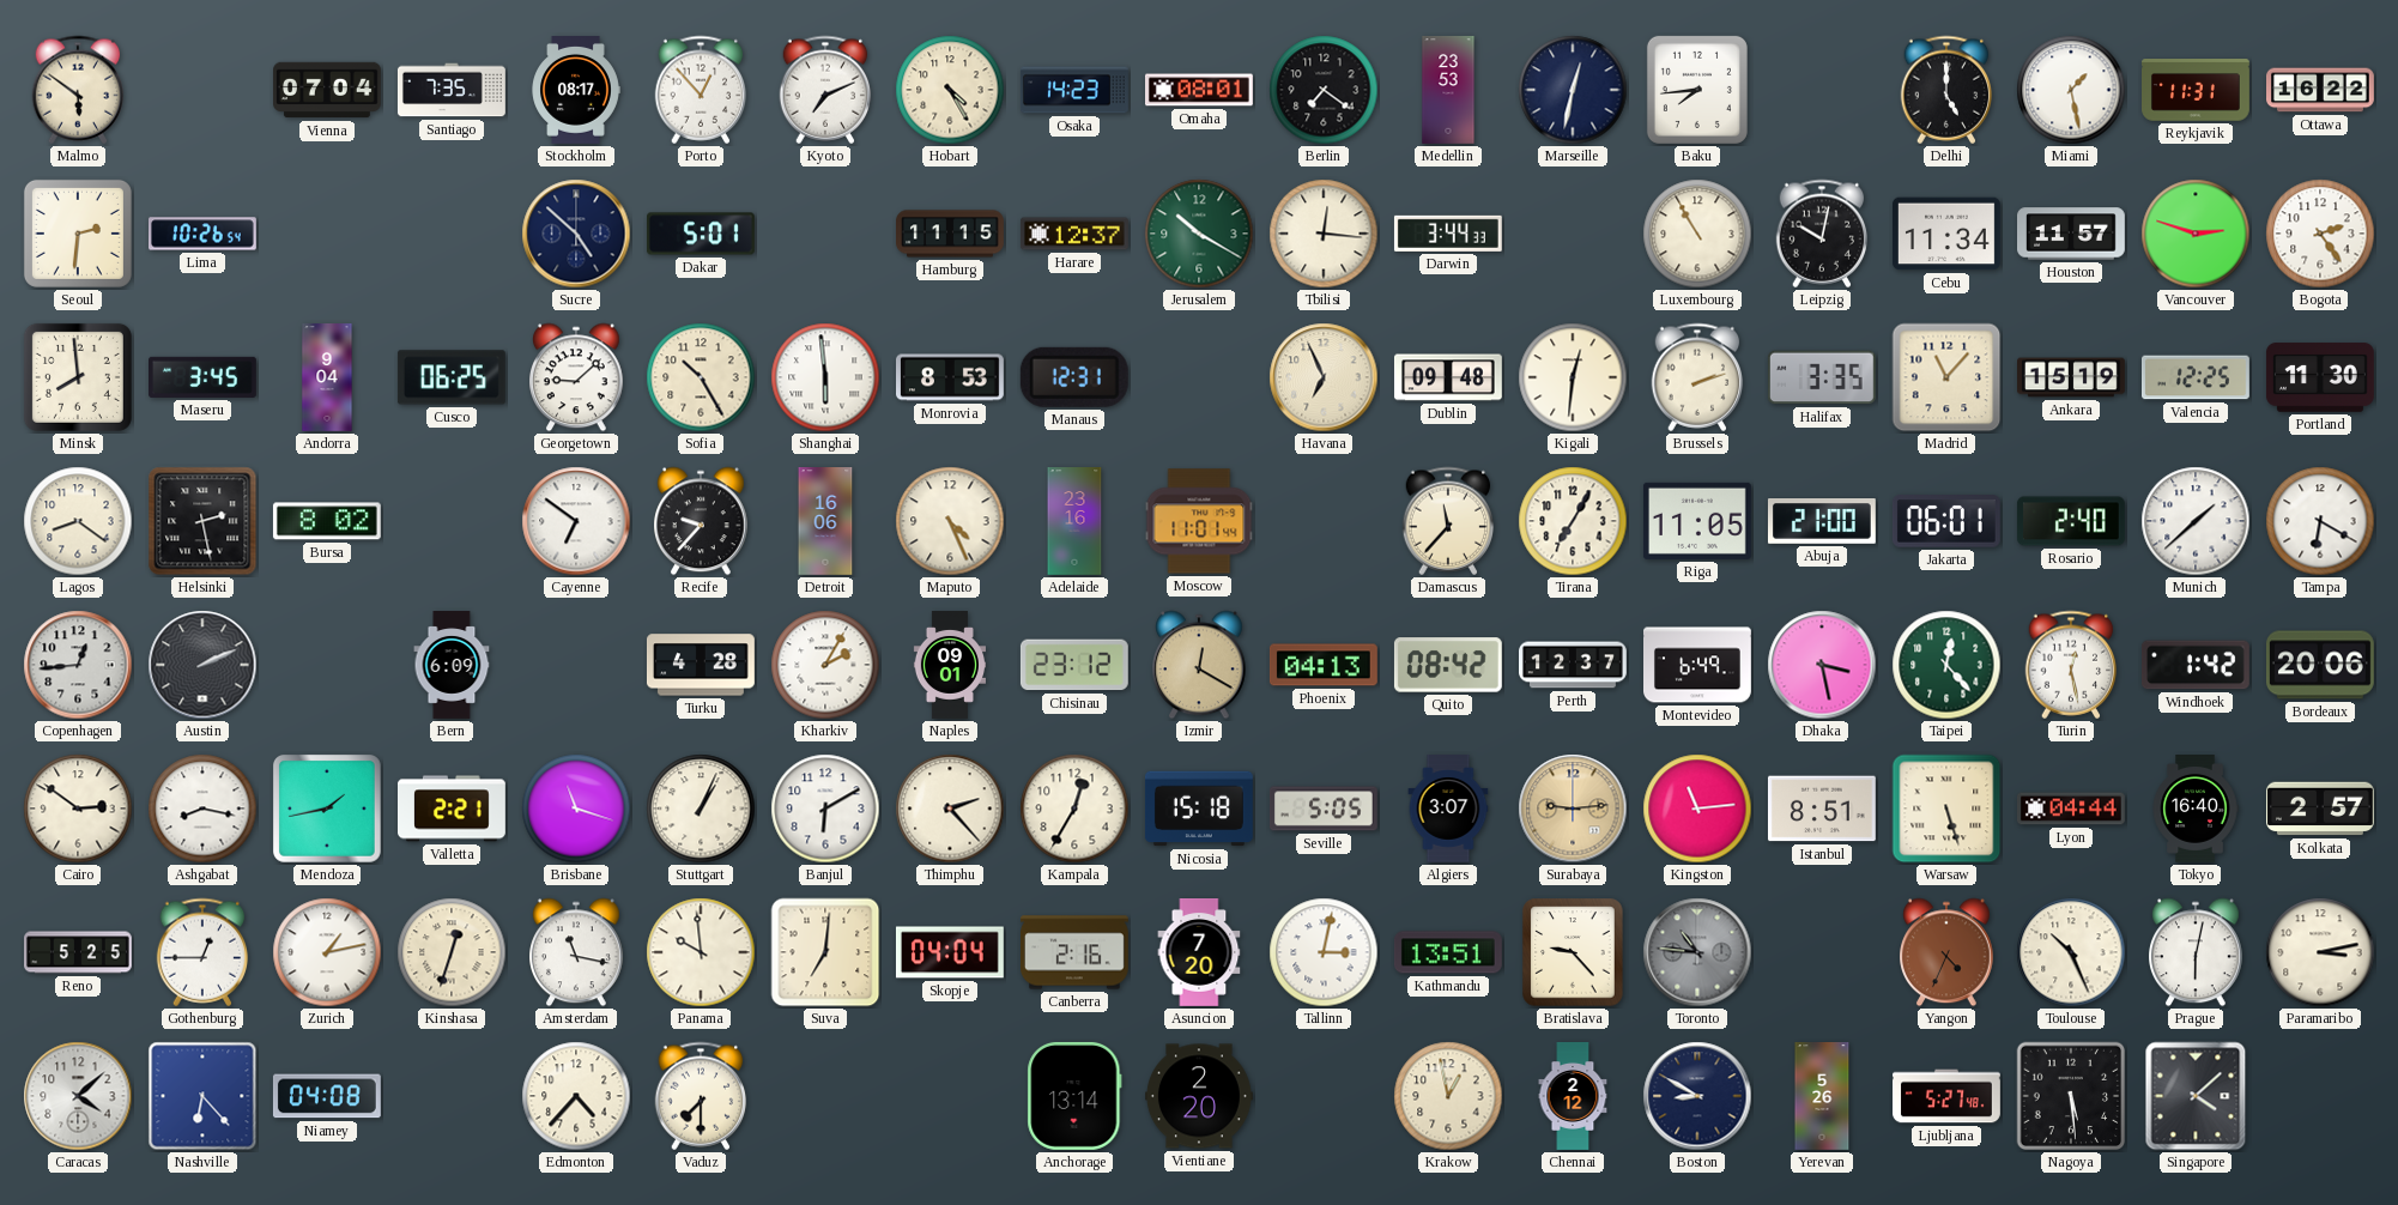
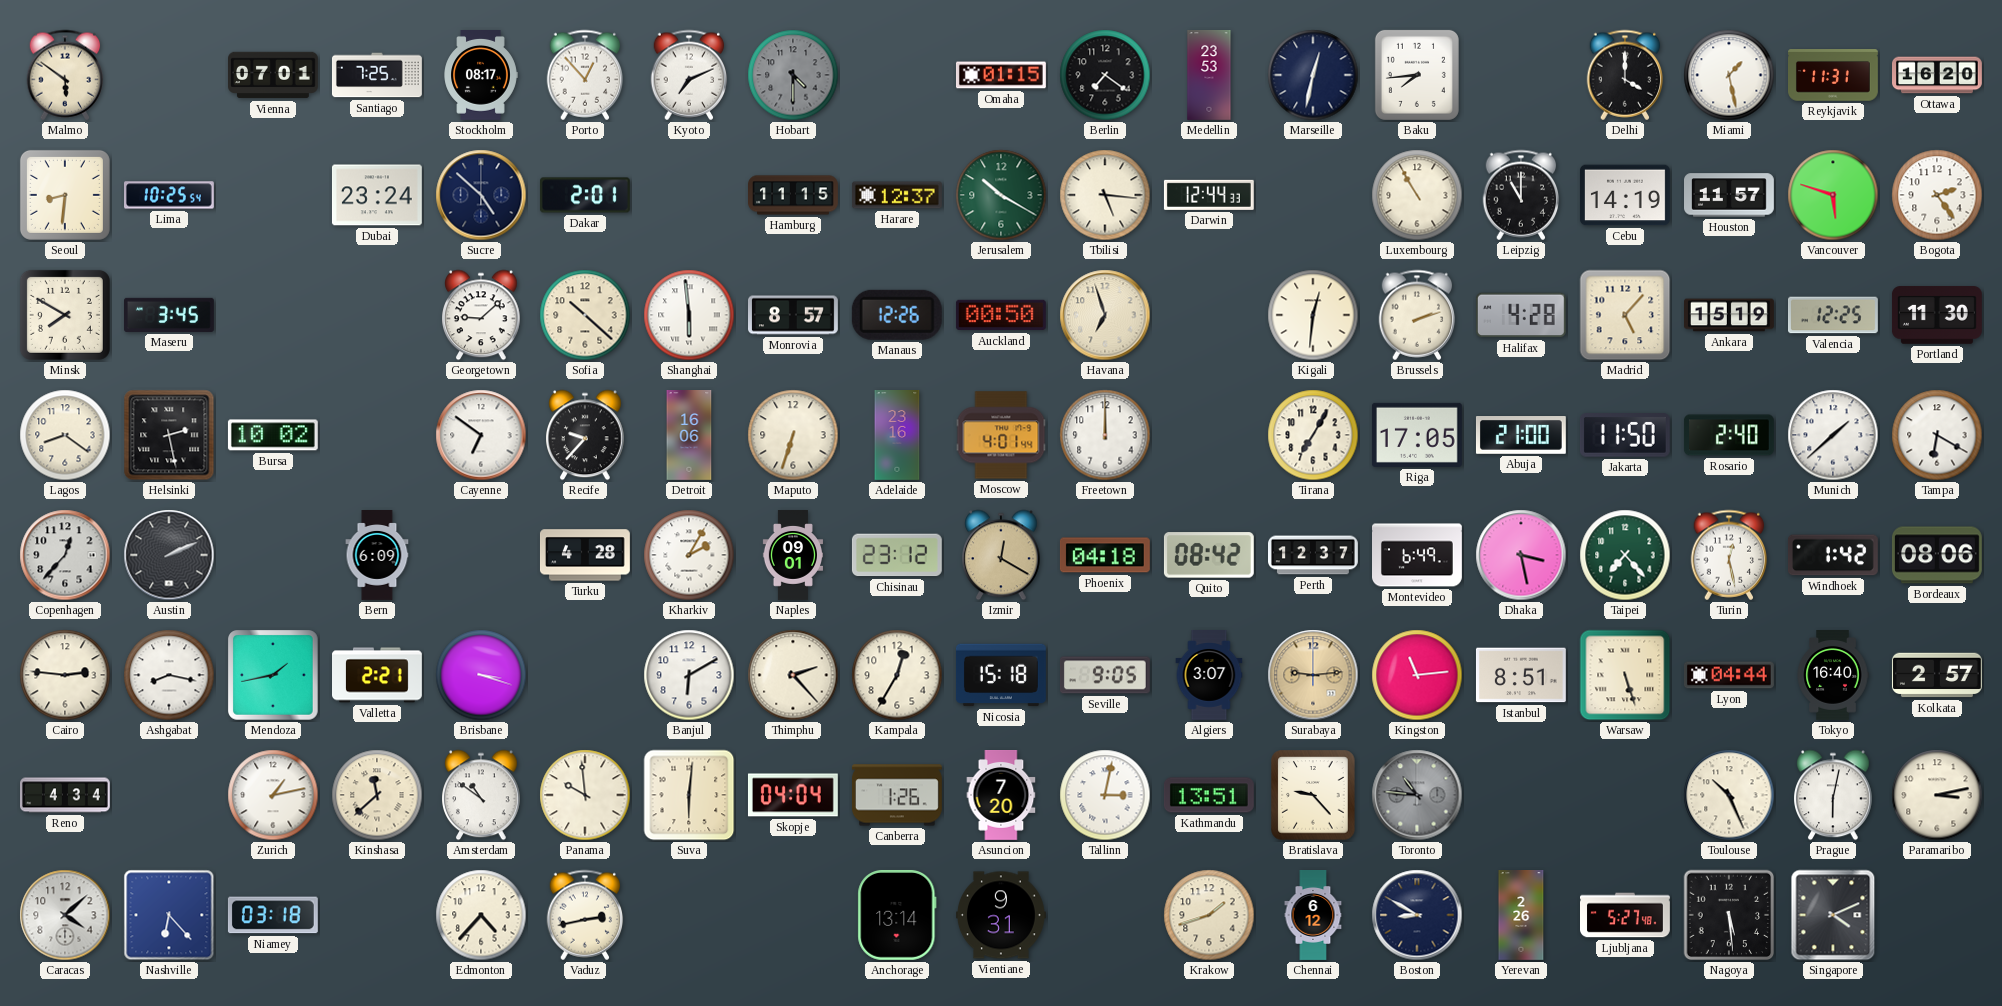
Vienna: 07:04 -> 07:01 (274, 75)
Santiago: 7:35 -> 7:25 (377, 75)
Hobart: 4:25 -> 4:30 (793, 75)
Hobart dial: cream -> grey (793, 75)
Osaka: 14:23 -> none (1074, 90)
Omaha: 08:01 -> 01:15 (1002, 75)
Delhi: 5:00 -> 4:00 (1625, 75)
Ottawa: 16:22 -> 16:20 (1938, 75)
Seoul: 2:31 -> 8:31 (65, 195)
Lima: 10:26 -> 10:25 (170, 195)
Dubai: none -> 23:24 (377, 195)
Dakar: 5:01 -> 2:01 (585, 195)
Tbilisi: 12:16 -> 5:16 (1105, 195)
Darwin: 3:44 -> 12:44 (1209, 195)
Leipzig: 10:02 -> 11:00 (1521, 195)
Cebu: 11:34 -> 14:19 (1625, 195)
Vancouver: 2:48 -> 5:48 (1833, 195)
Minsk: 7:59 -> 7:50 (65, 315)
Andorra: 9:04 -> none (327, 379)
Cusco: 06:25 -> none (452, 377)
Sofia: 10:25 -> 10:22 (585, 315)
Monrovia: 8:53 -> 8:57 (794, 315)
Manaus: 12:31 -> 12:26 (897, 315)
Auckland: none -> 00:50 (1001, 315)
Havana: 6:56 -> 6:57 (1105, 315)
Dublin: 09:48 -> none (1448, 377)
Halifax: 3:35 -> 4:28 (1521, 315)
Madrid: 11:07 -> 5:07 (1625, 315)
Bursa: 8:02 -> 10:02 (273, 435)
Maputo: 4:26 -> 6:33 (793, 435)
Moscow: 11:01 -> 4:01 (1001, 435)
Freetown: none -> 12:00 (1105, 435)
Damascus: 11:37 -> none (1448, 521)
Riga: 11:05 -> 17:05 (1417, 435)
Jakarta: 06:01 -> 11:50 (1625, 435)
Copenhagen: 12:44 -> 12:37 (65, 555)
Phoenix: 04:13 -> 04:18 (1105, 555)
Taipei: 12:23 -> 7:23 (1625, 555)
Bordeaux: 20:06 -> 08:06 (1937, 555)
Cairo: 2:51 -> 2:46 (65, 675)
Brisbane: 11:18 -> 3:18 (481, 675)
Stuttgart: 1:04 -> none (701, 809)
Seville: 5:05 -> 9:05 (1105, 675)
Reno: 5:25 -> 4:34 (66, 795)
Gothenburg: 12:45 -> none (202, 952)
Kinshasa: 12:33 -> 11:38 (377, 795)
Amsterdam: 11:17 -> 10:51 (482, 795)
Suva: 7:01 -> 6:01 (689, 795)
Canberra: 2:16 -> 1:26 (897, 795)
Yangon: 4:34 -> none (1948, 952)
Niamey: 04:08 -> 03:18 (273, 915)
Vaduz: 7:30 -> 2:43 (585, 915)
Vientiane: 2:20 -> 9:31 (1002, 915)
Krakow: 12:58 -> 1:42 (1209, 915)
Chennai: 2:12 -> 6:12 (1313, 916)
Yerevan: 5:26 -> 2:26 (1521, 916)
Singapore: 4:08 -> 4:11 (1833, 915)
